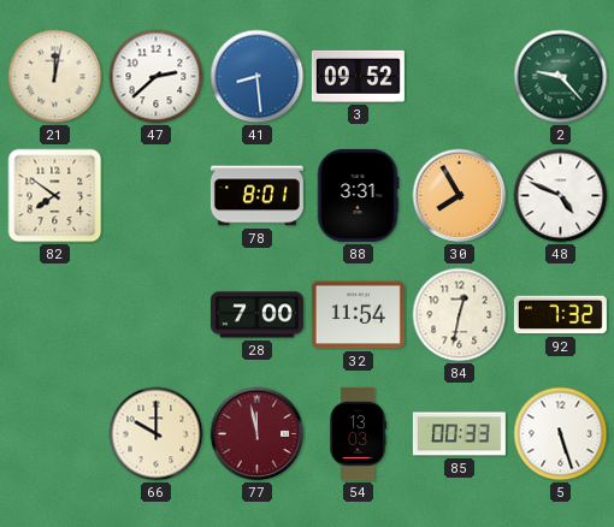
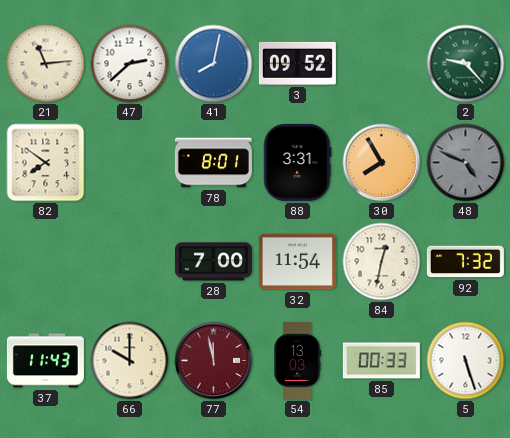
21: 12:02 -> 11:14 (46, 64)
41: 8:29 -> 8:02 (214, 64)
48 dial: white -> grey (466, 163)
37: none -> 11:43 (45, 361)
